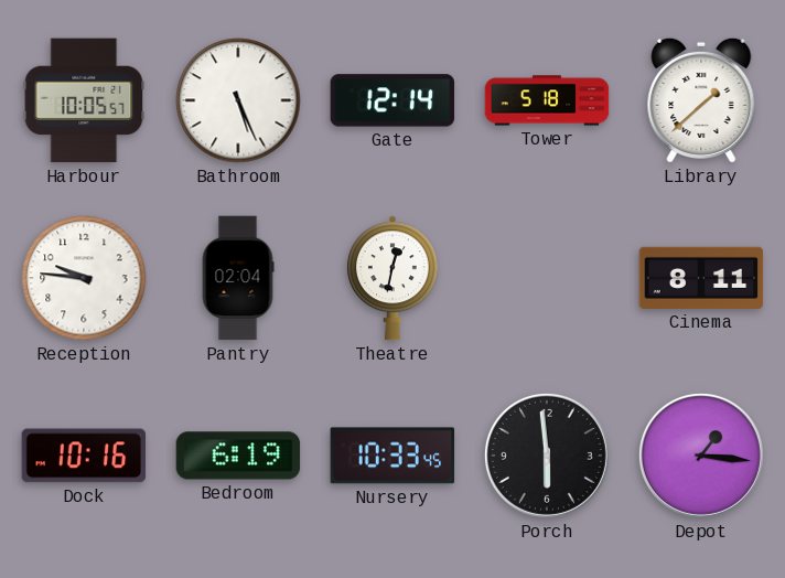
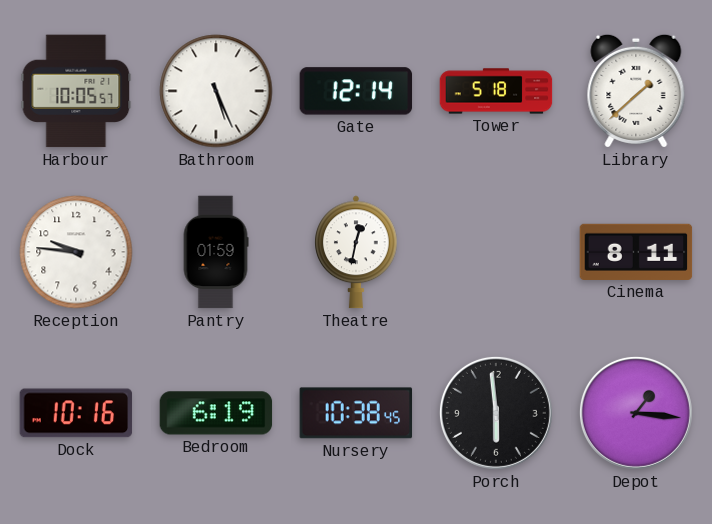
Pantry: 02:04 -> 01:59 (216, 252)
Nursery: 10:33 -> 10:38 (356, 413)
